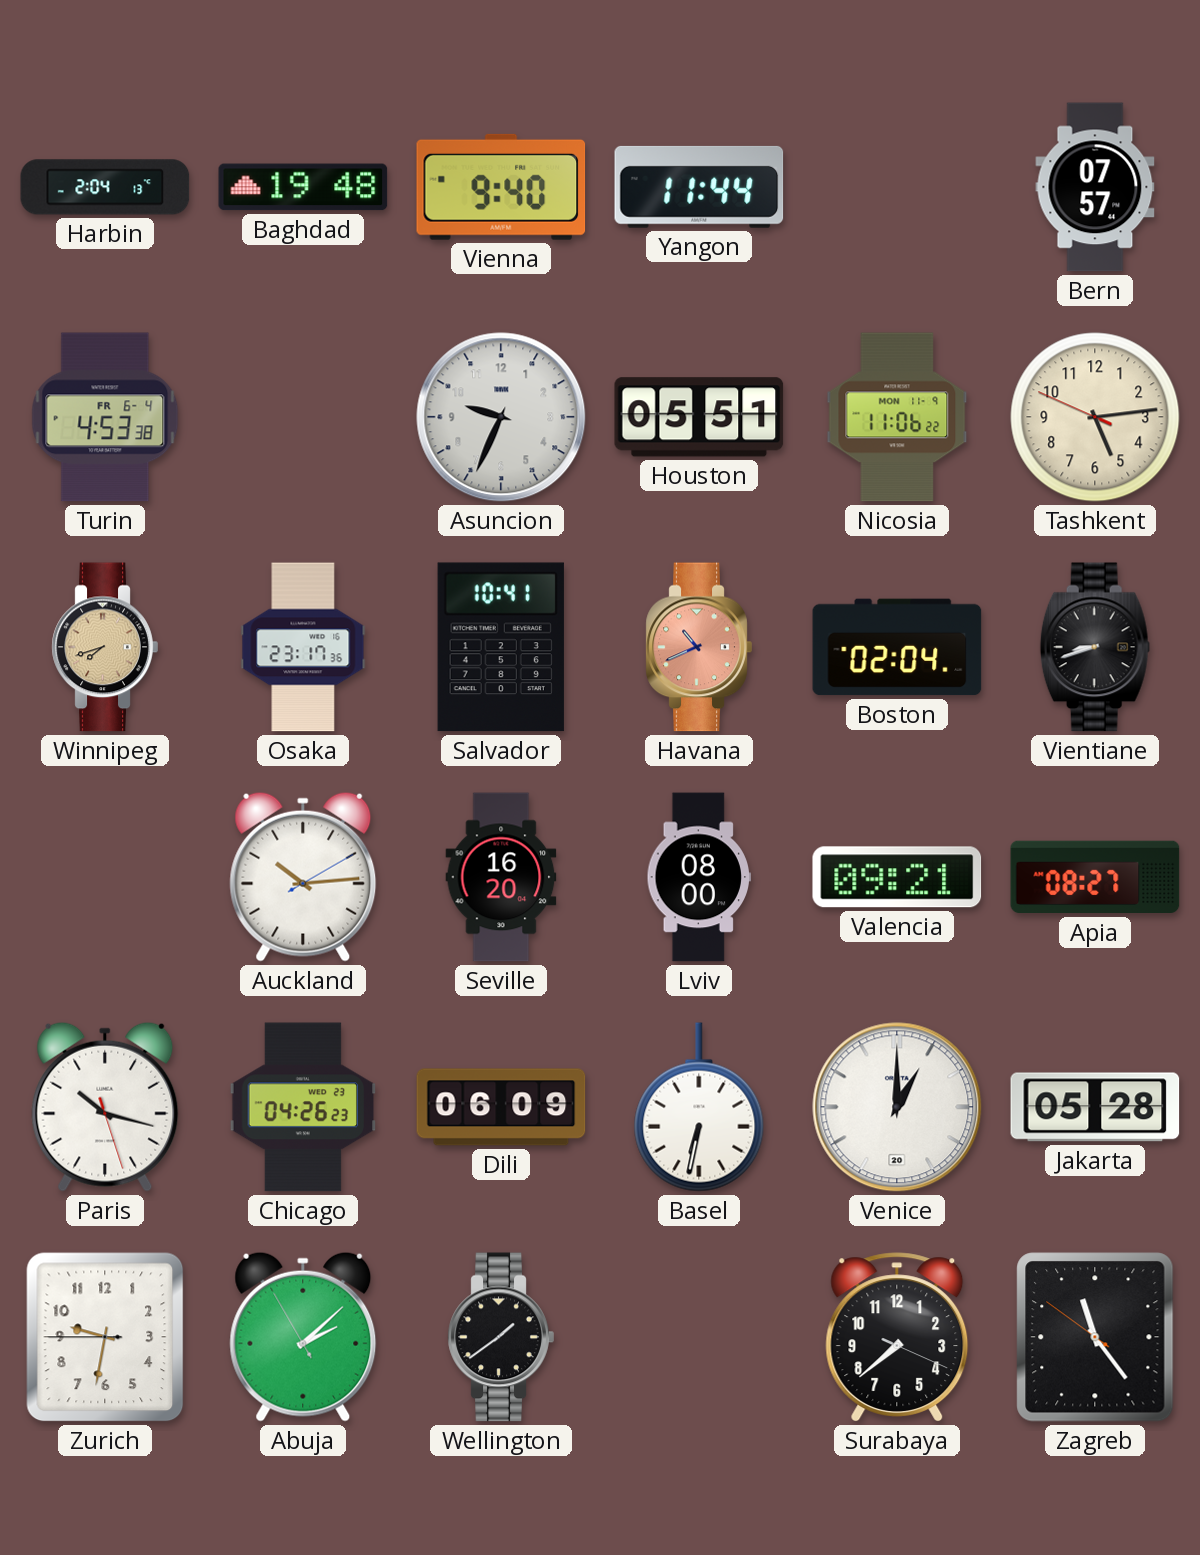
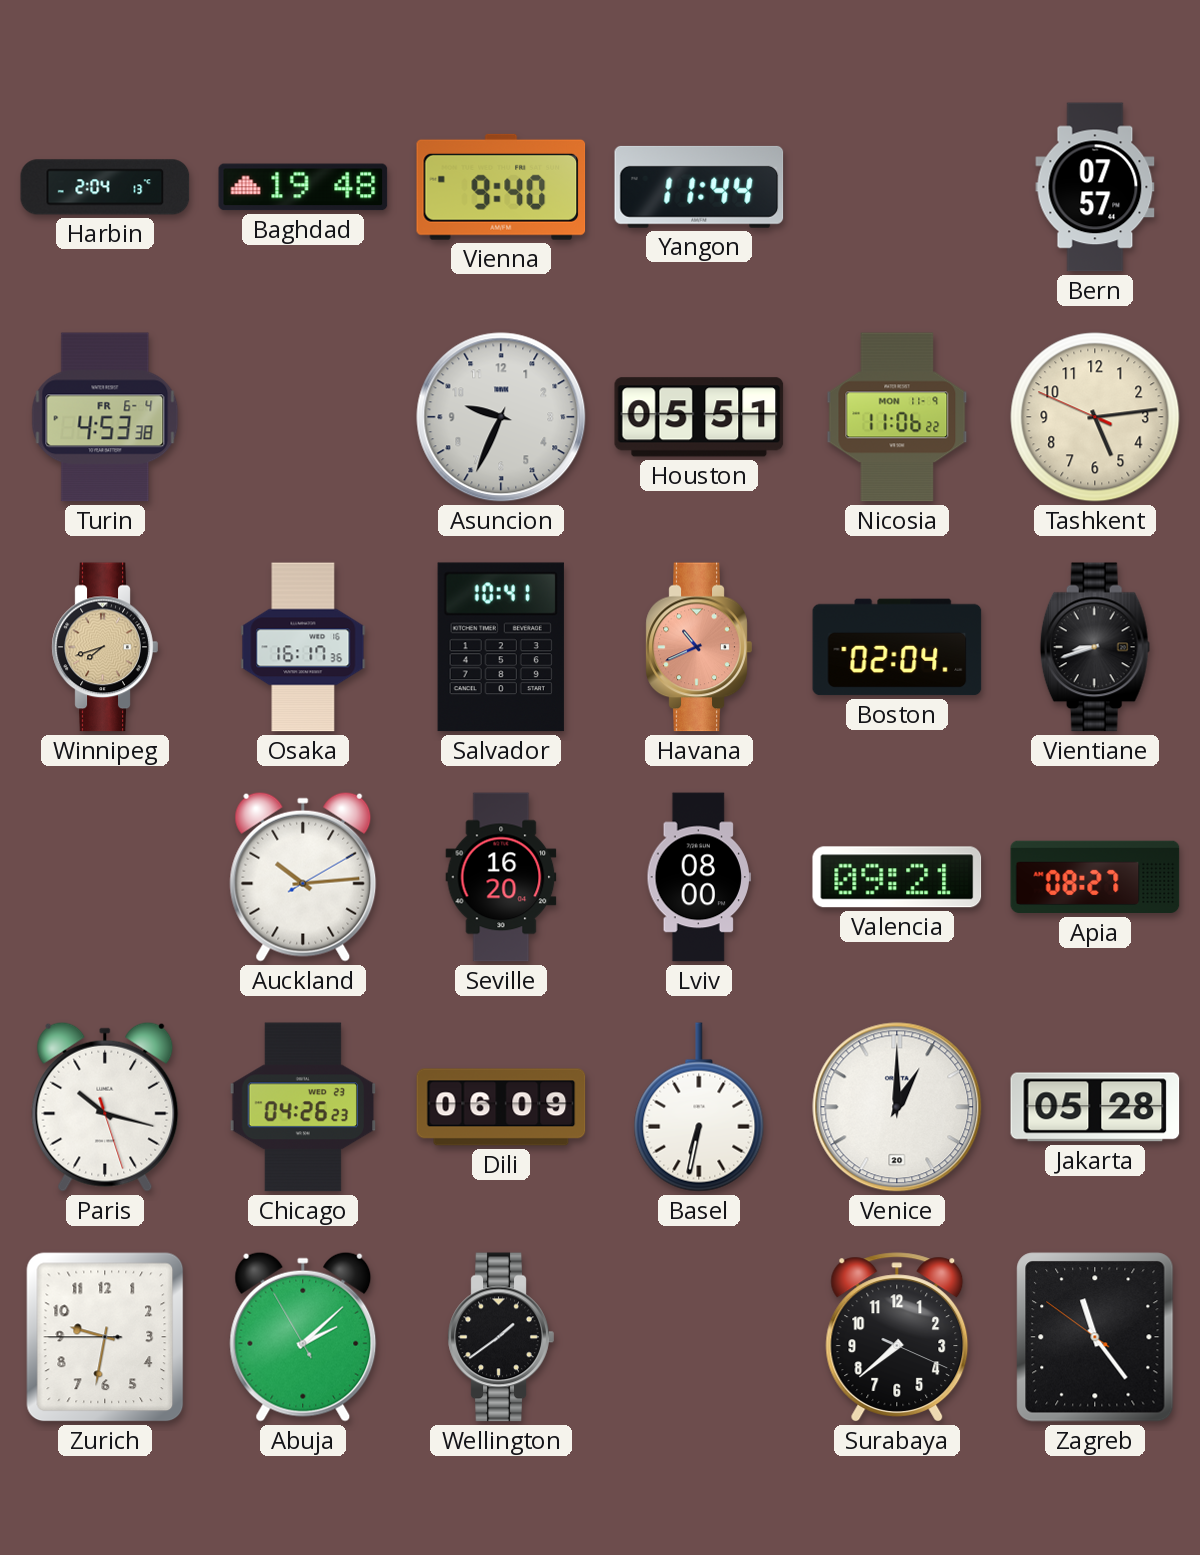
Osaka: 23:17 -> 16:17 (303, 647)
